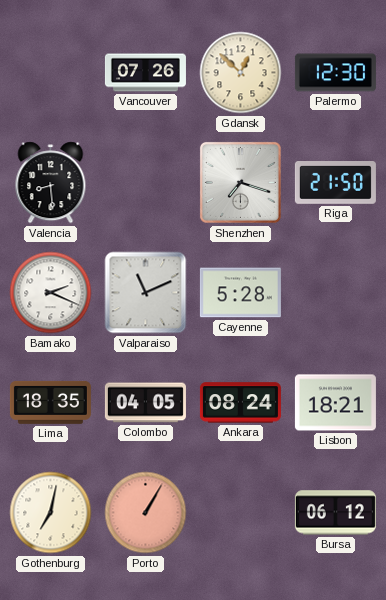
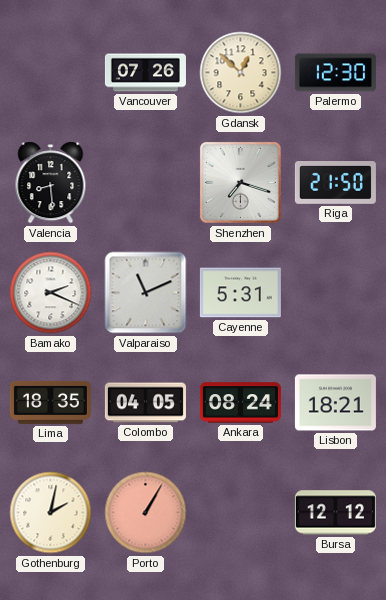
Cayenne: 5:28 -> 5:31 (240, 293)
Gothenburg: 7:02 -> 2:02 (51, 513)
Bursa: 06:12 -> 12:12 (335, 513)
